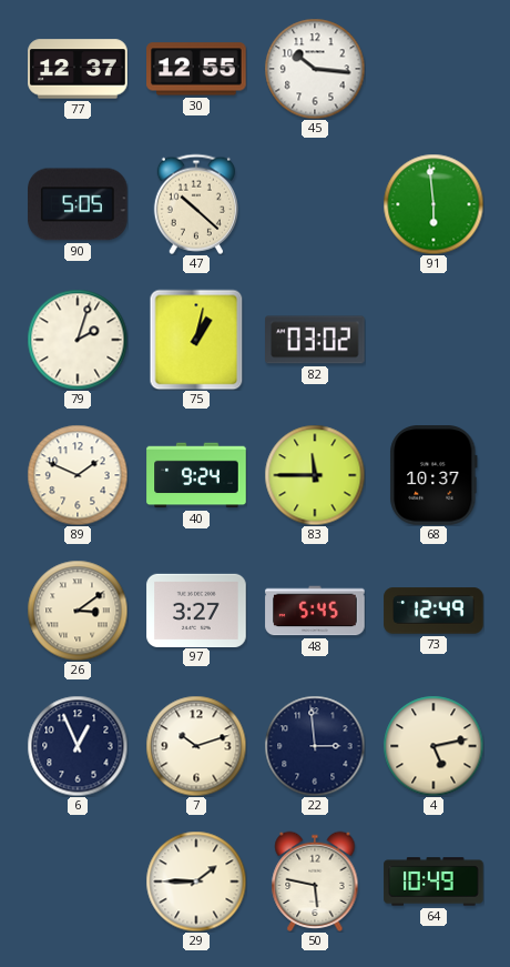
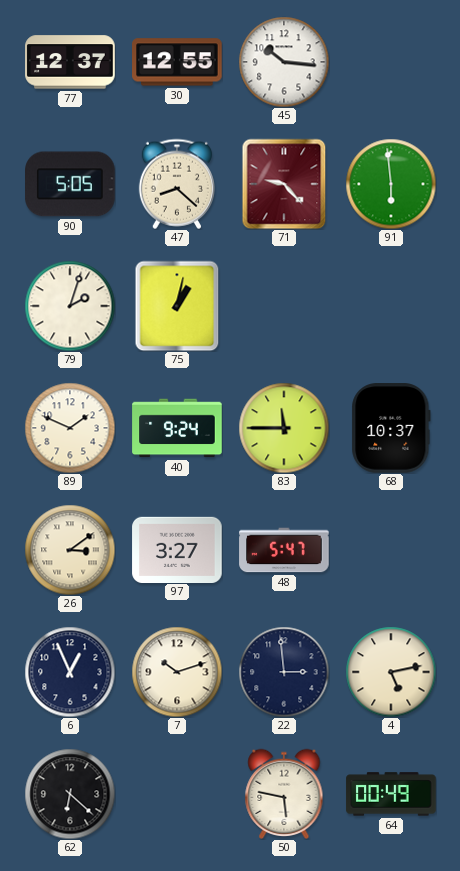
47: 10:22 -> 8:22 (177, 184)
71: none -> 9:23 (284, 184)
82: 03:02 -> none (316, 340)
48: 5:45 -> 5:47 (284, 550)
73: 12:49 -> none (433, 611)
62: none -> 6:22 (70, 794)
29: 1:45 -> none (196, 882)
64: 10:49 -> 00:49 (391, 794)
